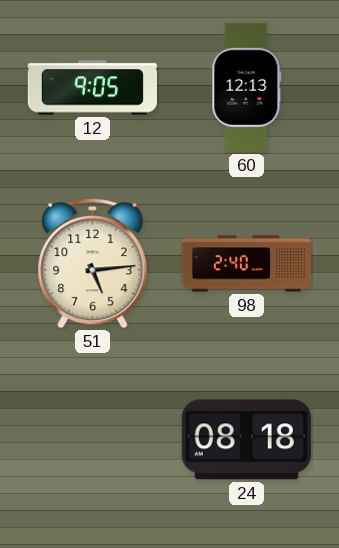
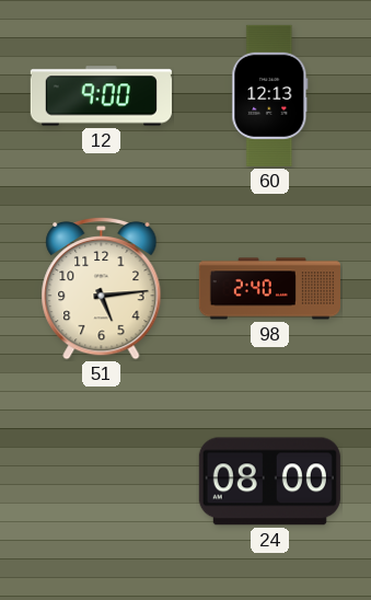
12: 9:05 -> 9:00 (101, 96)
24: 08:18 -> 08:00 (269, 482)
